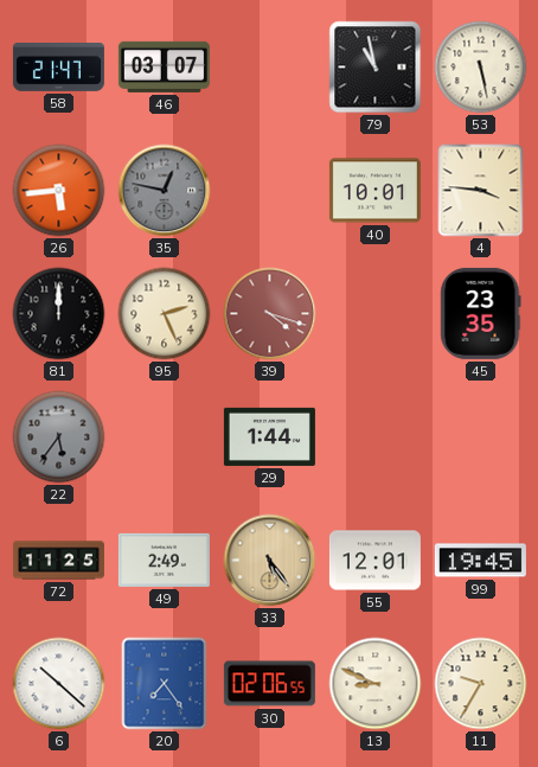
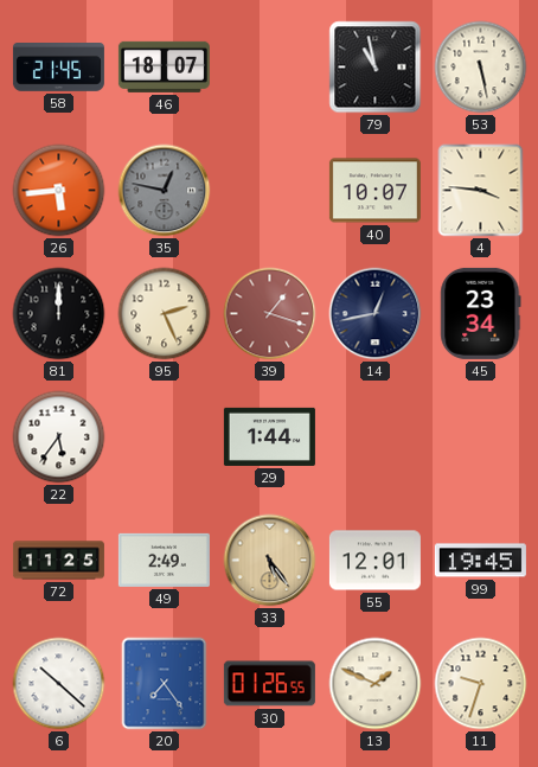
58: 21:47 -> 21:45 (58, 68)
46: 03:07 -> 18:07 (164, 66)
40: 10:01 -> 10:07 (374, 191)
39: 4:18 -> 1:18 (270, 314)
14: none -> 12:43 (376, 314)
45: 23:35 -> 23:34 (481, 313)
22 dial: grey -> white (59, 437)
30: 02:06 -> 01:26 (269, 684)
13: 8:49 -> 1:49 (376, 684)
11: 9:35 -> 9:33 (481, 684)
